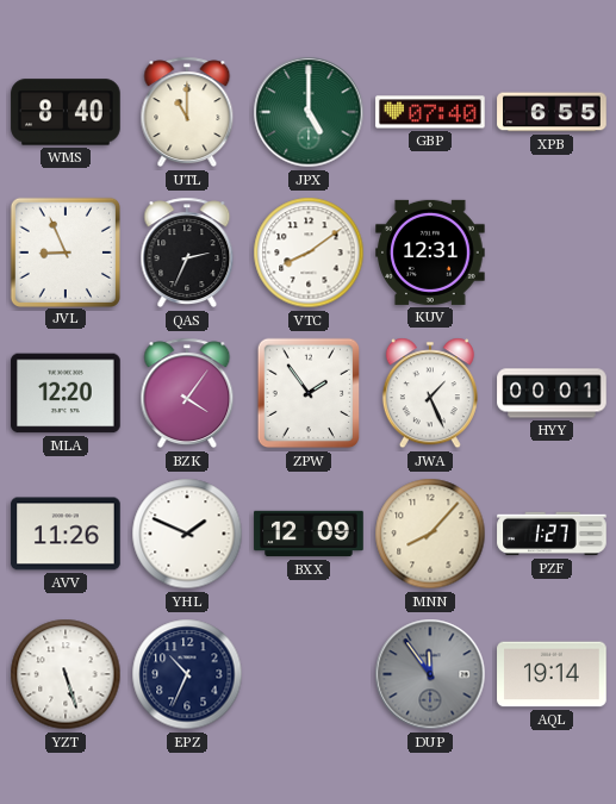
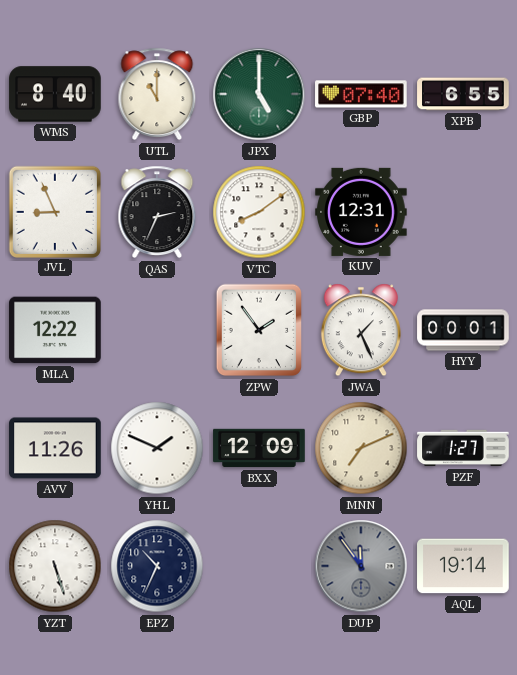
MLA: 12:20 -> 12:22 (55, 330)
BZK: 4:06 -> none (187, 393)
MNN: 8:07 -> 7:11 (361, 448)
